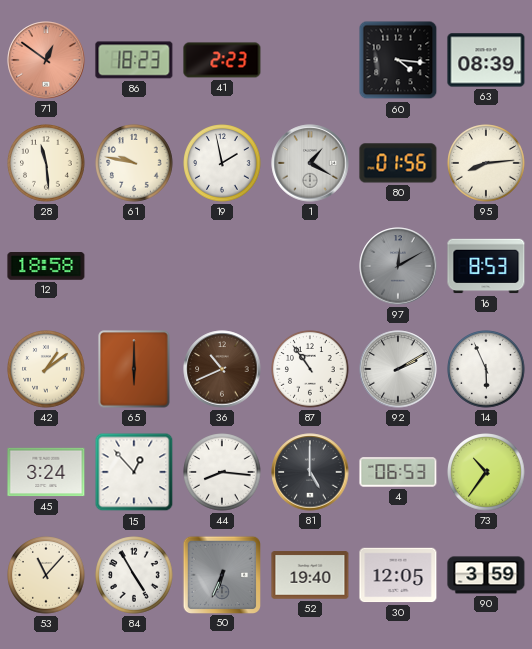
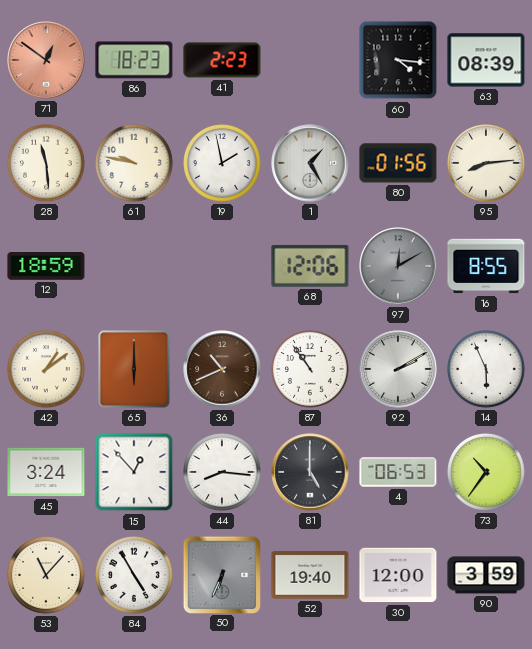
1: 1:20 -> 1:25 (310, 163)
12: 18:58 -> 18:59 (46, 267)
68: none -> 12:06 (310, 266)
16: 8:53 -> 8:55 (486, 266)
30: 12:05 -> 12:00 (398, 575)
